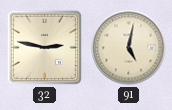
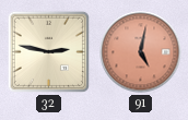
91 dial: cream -> salmon (141, 52)
